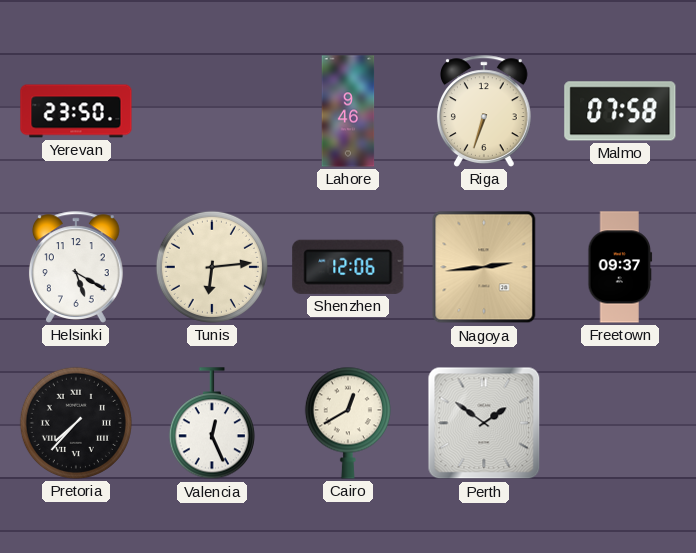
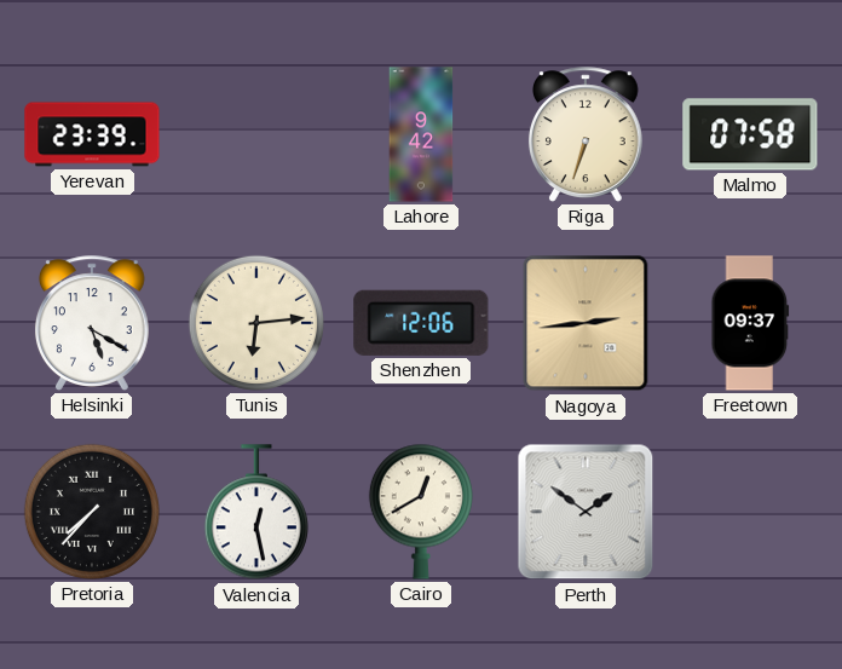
Yerevan: 23:50 -> 23:39 (92, 134)
Lahore: 9:46 -> 9:42 (421, 134)
Valencia: 12:26 -> 12:28 (256, 513)
